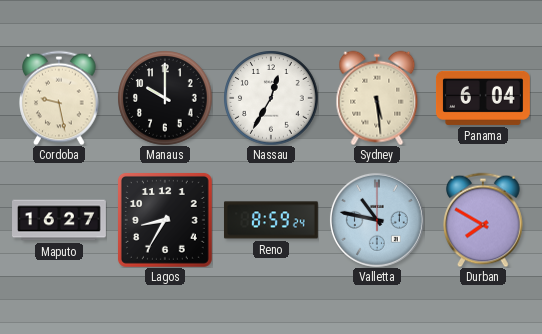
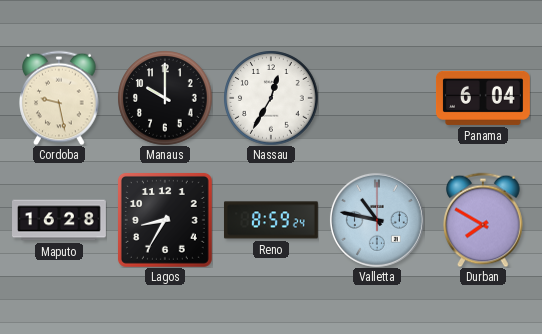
Sydney: 5:29 -> none (377, 98)
Maputo: 16:27 -> 16:28 (60, 220)
